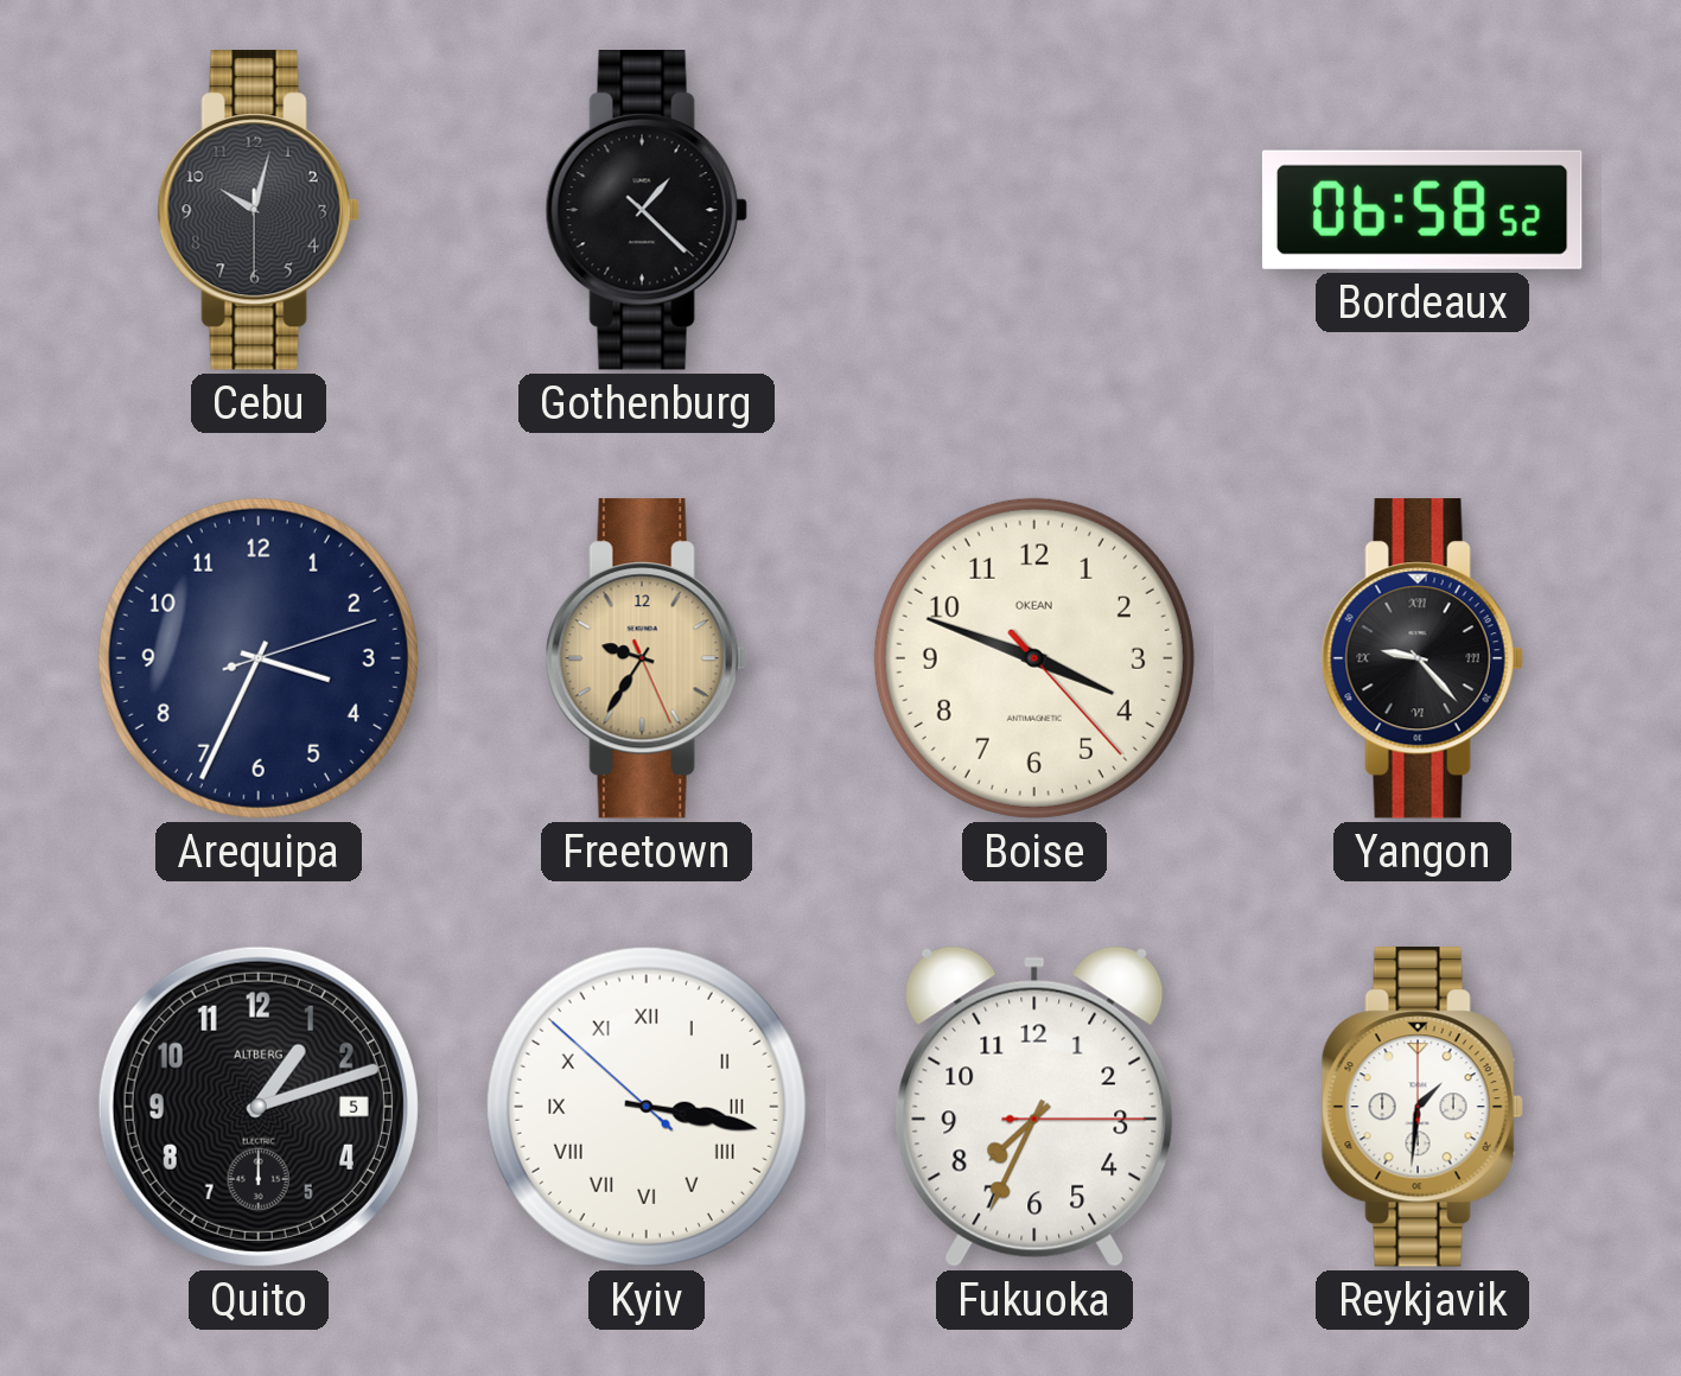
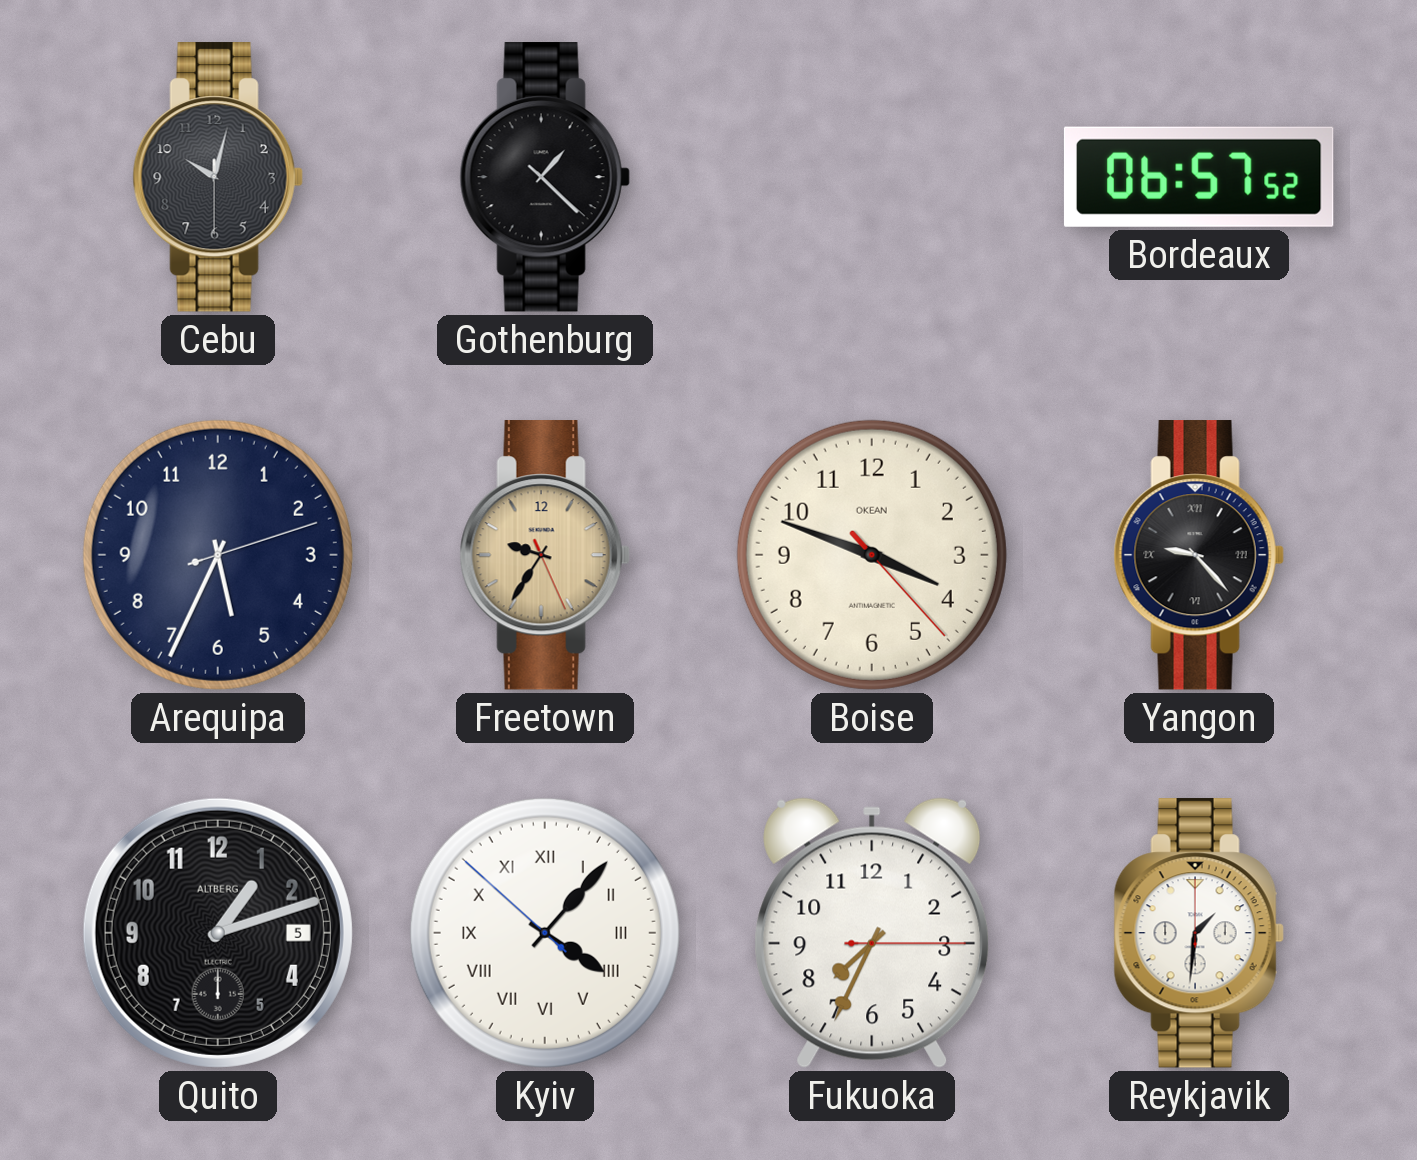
Bordeaux: 06:58 -> 06:57 (1199, 177)
Arequipa: 3:34 -> 5:34 (218, 555)
Kyiv: 3:16 -> 4:06 (545, 933)
